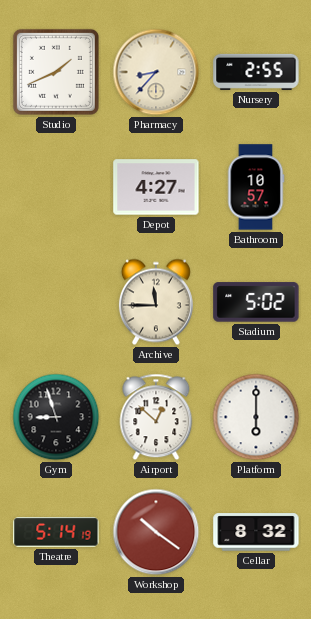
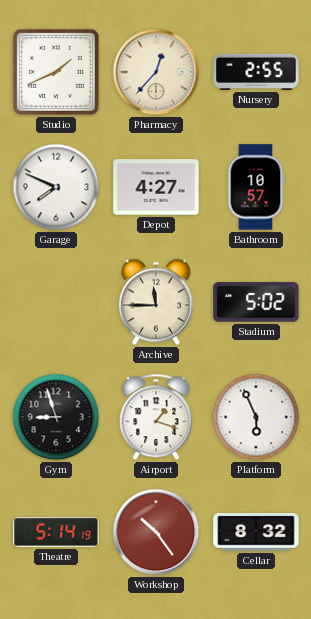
Pharmacy: 8:37 -> 12:37 (156, 72)
Garage: none -> 7:49 (56, 187)
Airport: 12:52 -> 1:18 (156, 417)
Platform: 6:00 -> 5:56 (256, 417)
Workshop: 10:21 -> 10:24 (156, 532)
